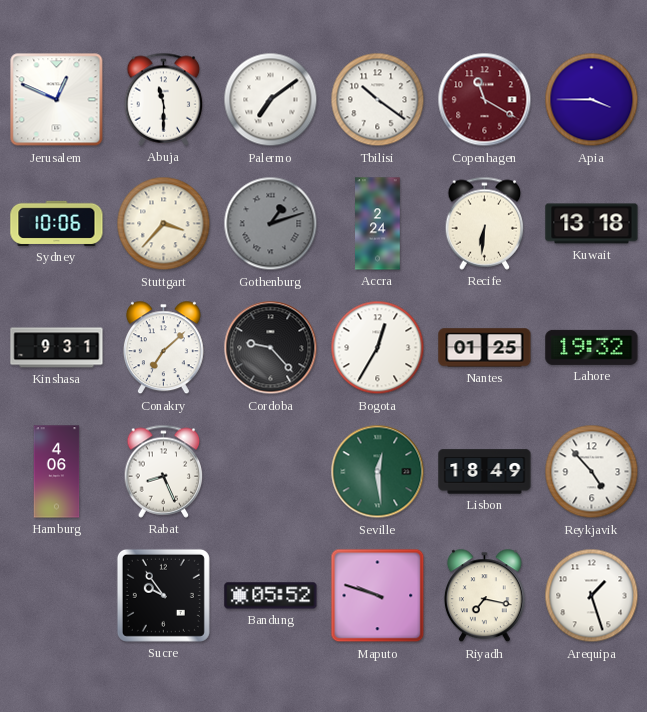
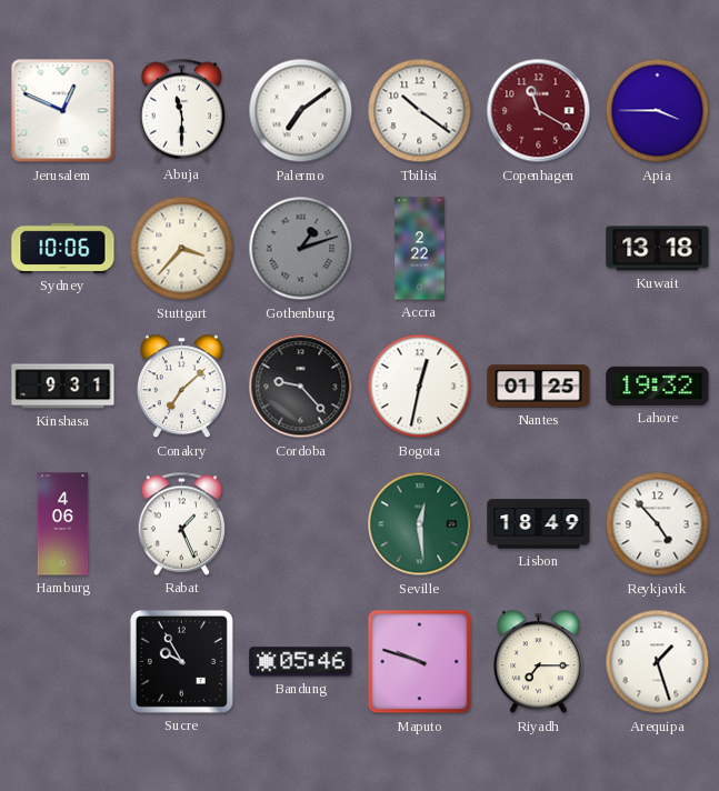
Accra: 2:24 -> 2:22 (420, 249)
Recife: 6:31 -> none (485, 223)
Bogota: 12:35 -> 12:32 (420, 387)
Rabat: 8:26 -> 1:26 (182, 523)
Sucre: 9:54 -> 9:55 (181, 661)
Bandung: 05:52 -> 05:46 (301, 662)
Riyadh: 7:17 -> 7:15 (538, 662)
